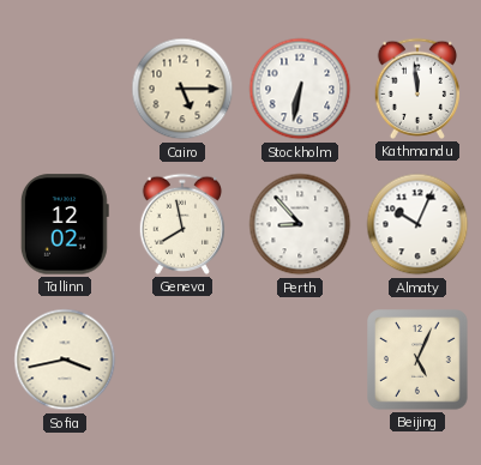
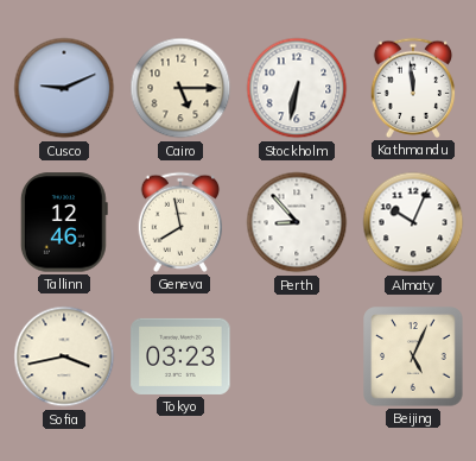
Cusco: none -> 9:11 (64, 88)
Tallinn: 12:02 -> 12:46 (64, 222)
Tokyo: none -> 03:23 (180, 356)
